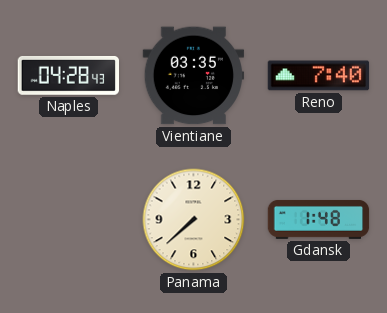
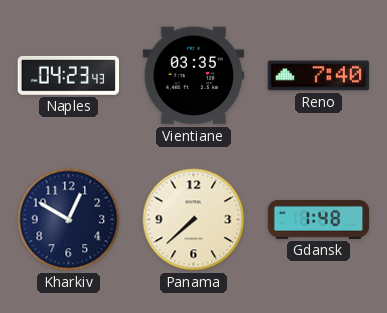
Naples: 04:28 -> 04:23 (69, 75)
Kharkiv: none -> 12:50 (69, 220)
